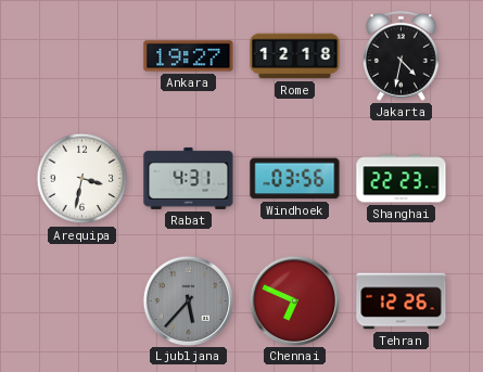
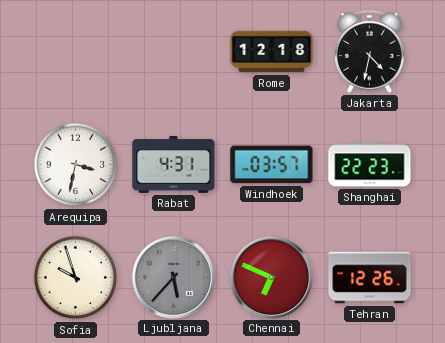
Ankara: 19:27 -> none (189, 56)
Windhoek: 03:56 -> 03:57 (272, 165)
Sofia: none -> 9:57 (76, 278)
